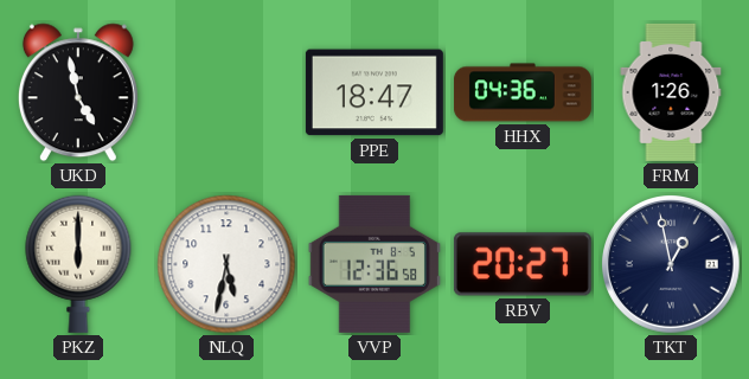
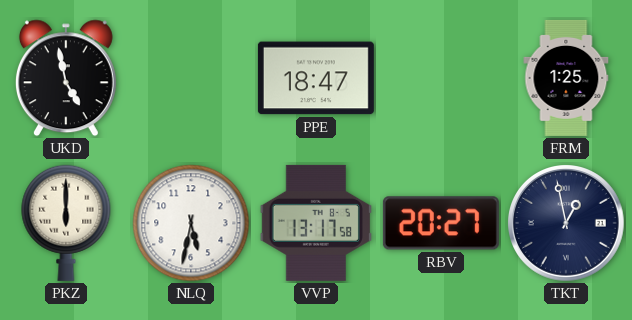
HHX: 04:36 -> none (523, 92)
FRM: 1:26 -> 1:25 (566, 78)
VVP: 12:36 -> 13:17 (316, 223)
